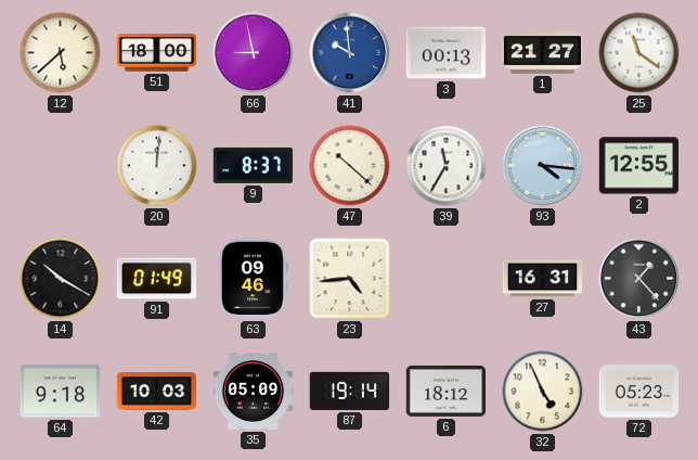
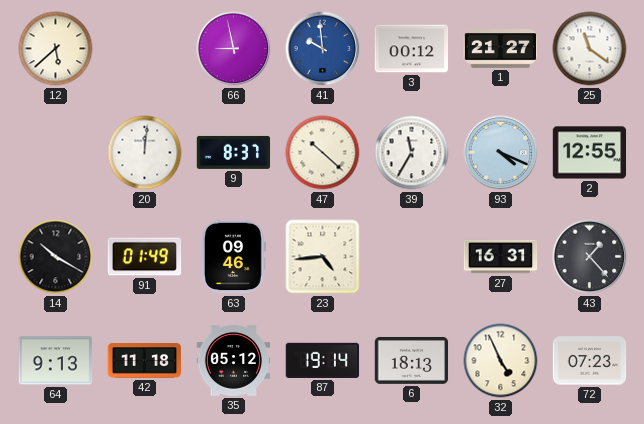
51: 18:00 -> none (157, 53)
3: 00:13 -> 00:12 (412, 49)
93: 4:16 -> 4:19 (501, 153)
64: 9:18 -> 9:13 (56, 361)
42: 10:03 -> 11:18 (145, 361)
35: 05:09 -> 05:12 (234, 360)
6: 18:12 -> 18:13 (412, 360)
72: 05:23 -> 07:23 (590, 361)
